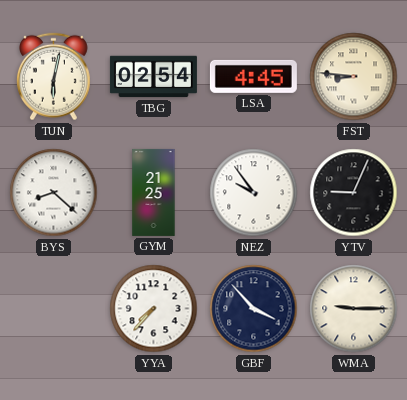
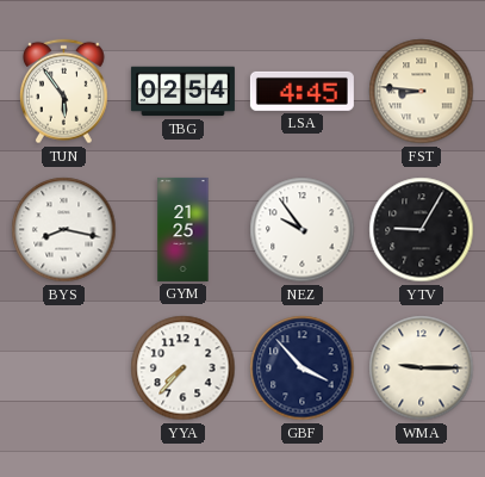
TUN: 6:02 -> 5:54 (63, 92)
BYS: 8:22 -> 8:17 (64, 230)
YTV: 9:04 -> 9:05 (422, 230)
